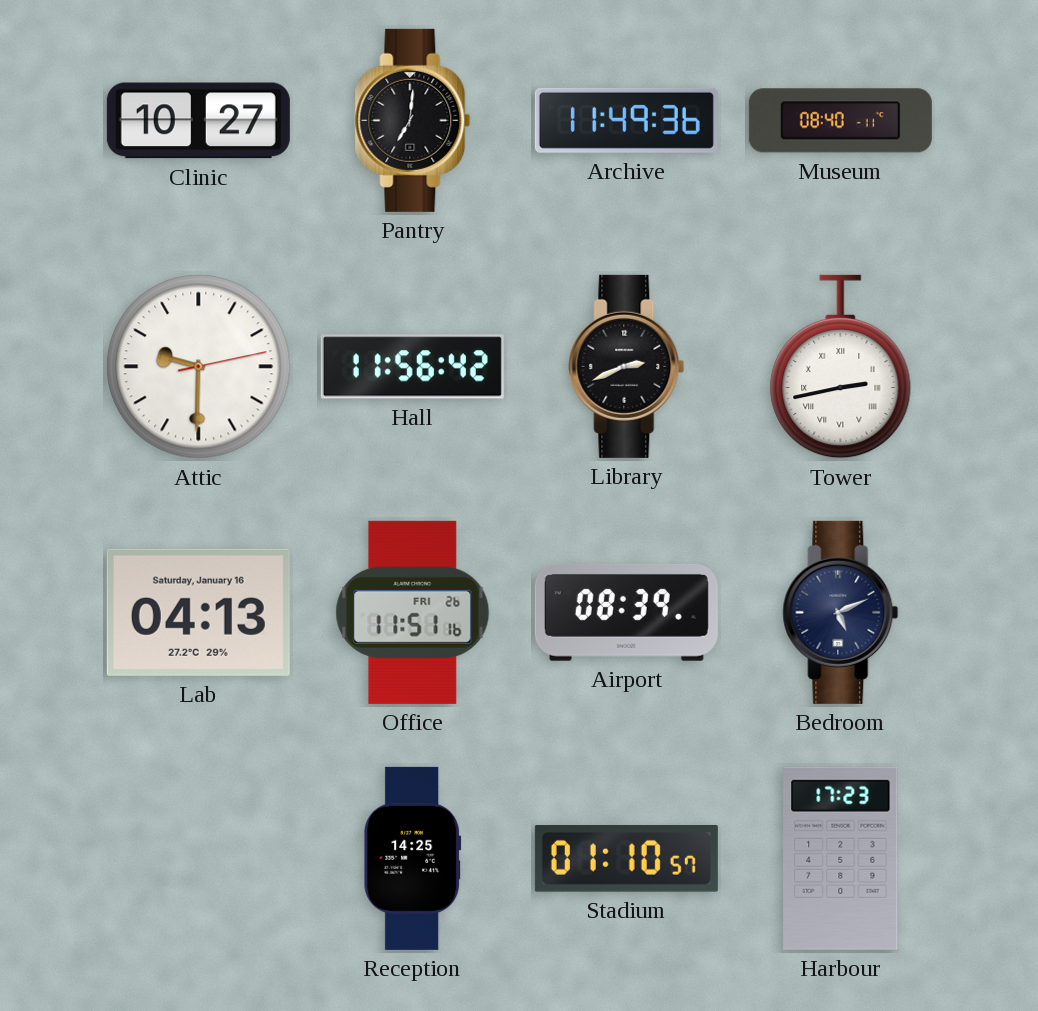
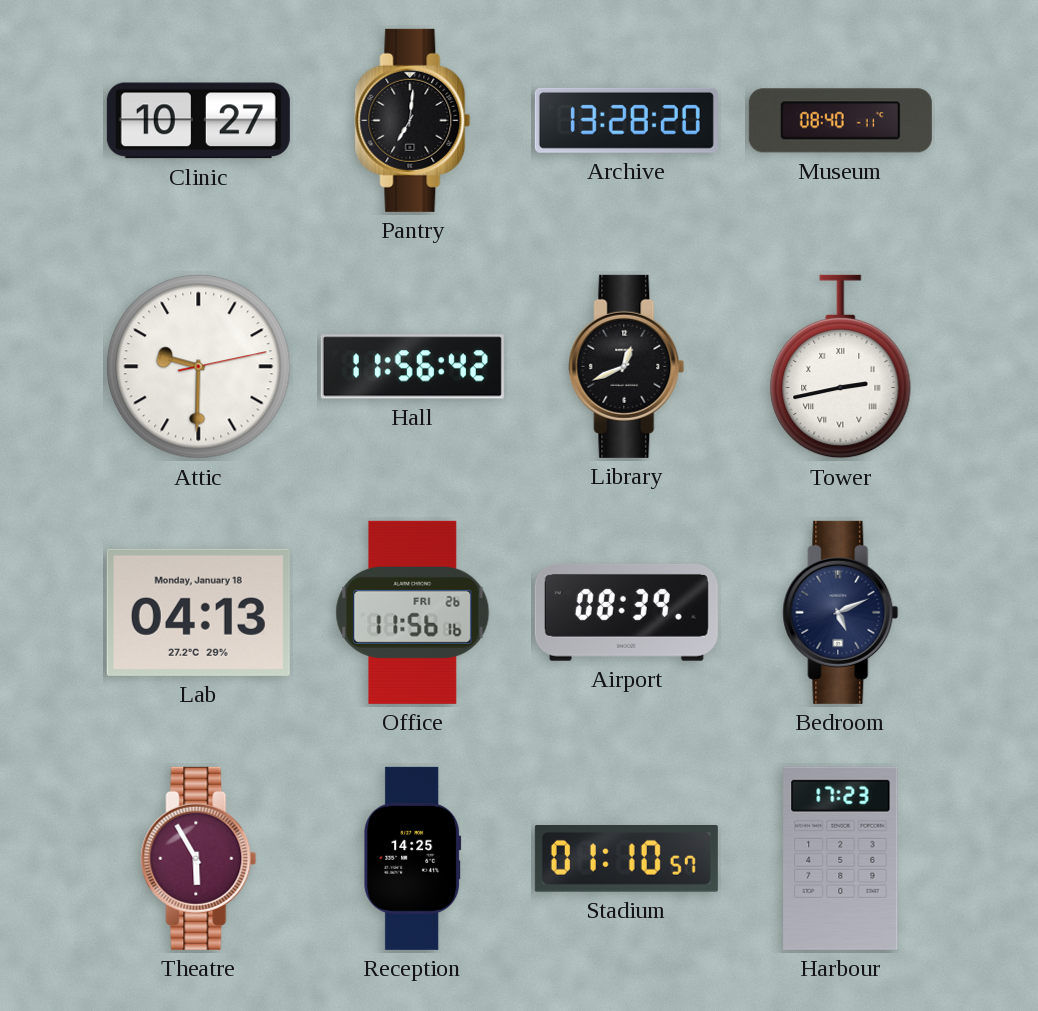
Archive: 11:49 -> 13:28 (626, 120)
Library: 2:41 -> 12:41 (627, 366)
Lab date: Saturday, January 16 -> Monday, January 18 (198, 612)
Office: 11:51 -> 11:56 (413, 612)
Theatre: none -> 5:55 (199, 858)
